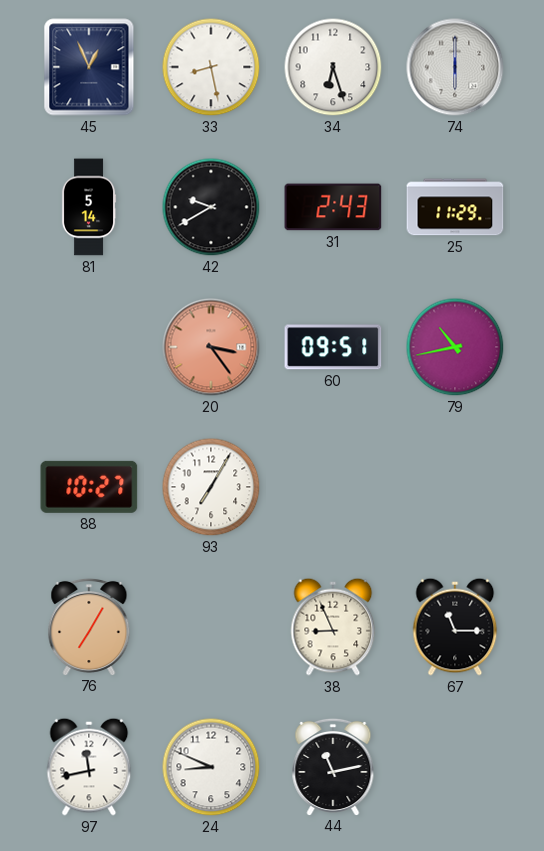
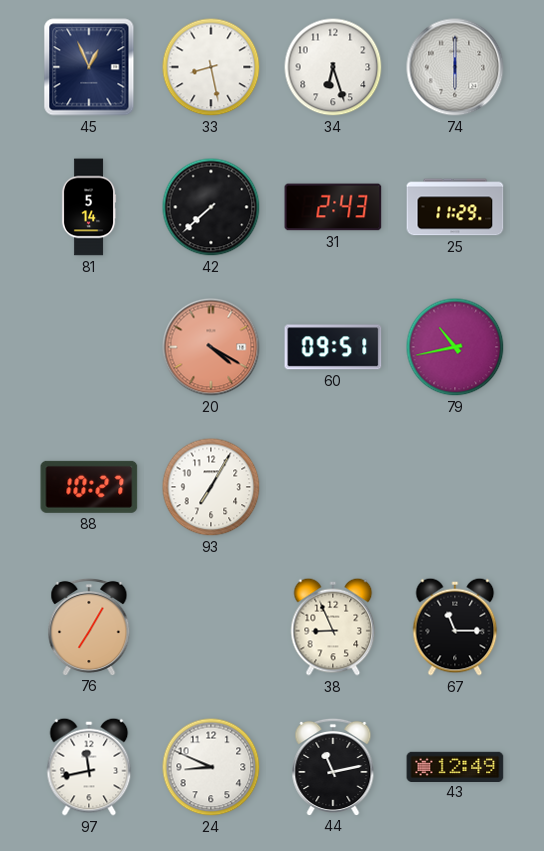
42: 9:40 -> 7:38 (211, 207)
20: 3:24 -> 4:20 (211, 347)
43: none -> 12:49 (455, 766)
